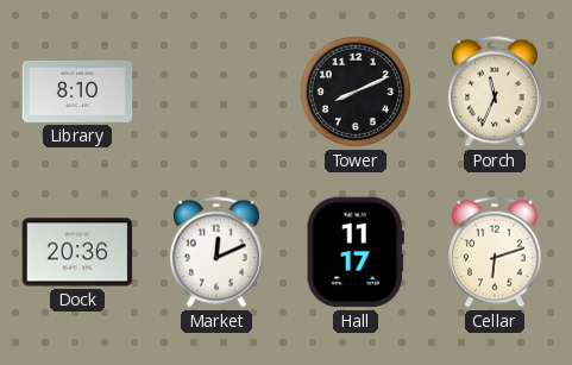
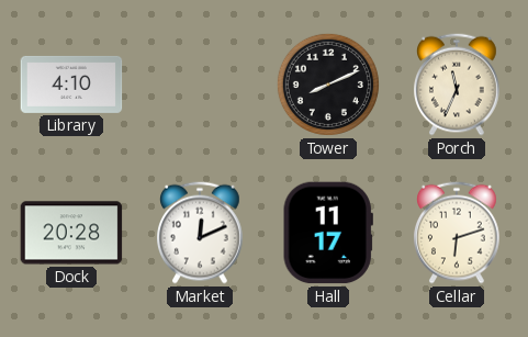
Library: 8:10 -> 4:10 (71, 85)
Dock: 20:36 -> 20:28 (71, 233)
